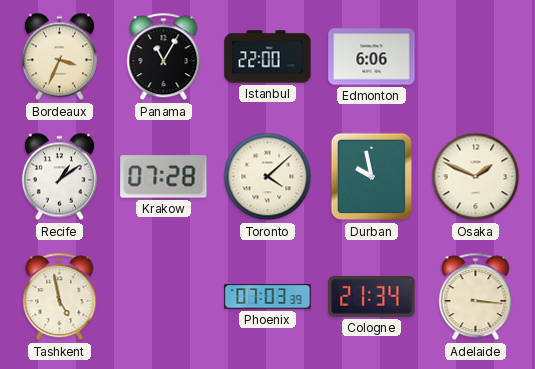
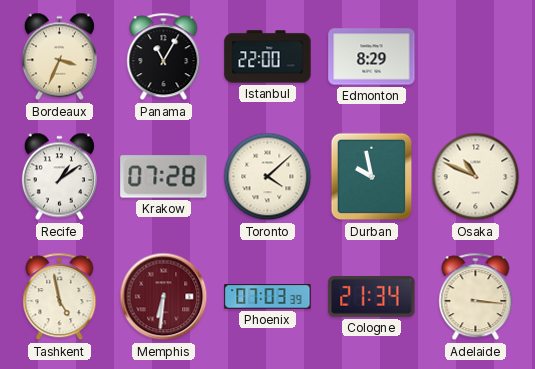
Edmonton: 6:06 -> 8:29 (372, 57)
Osaka: 1:49 -> 10:49 (476, 177)
Memphis: none -> 6:31 (164, 297)
